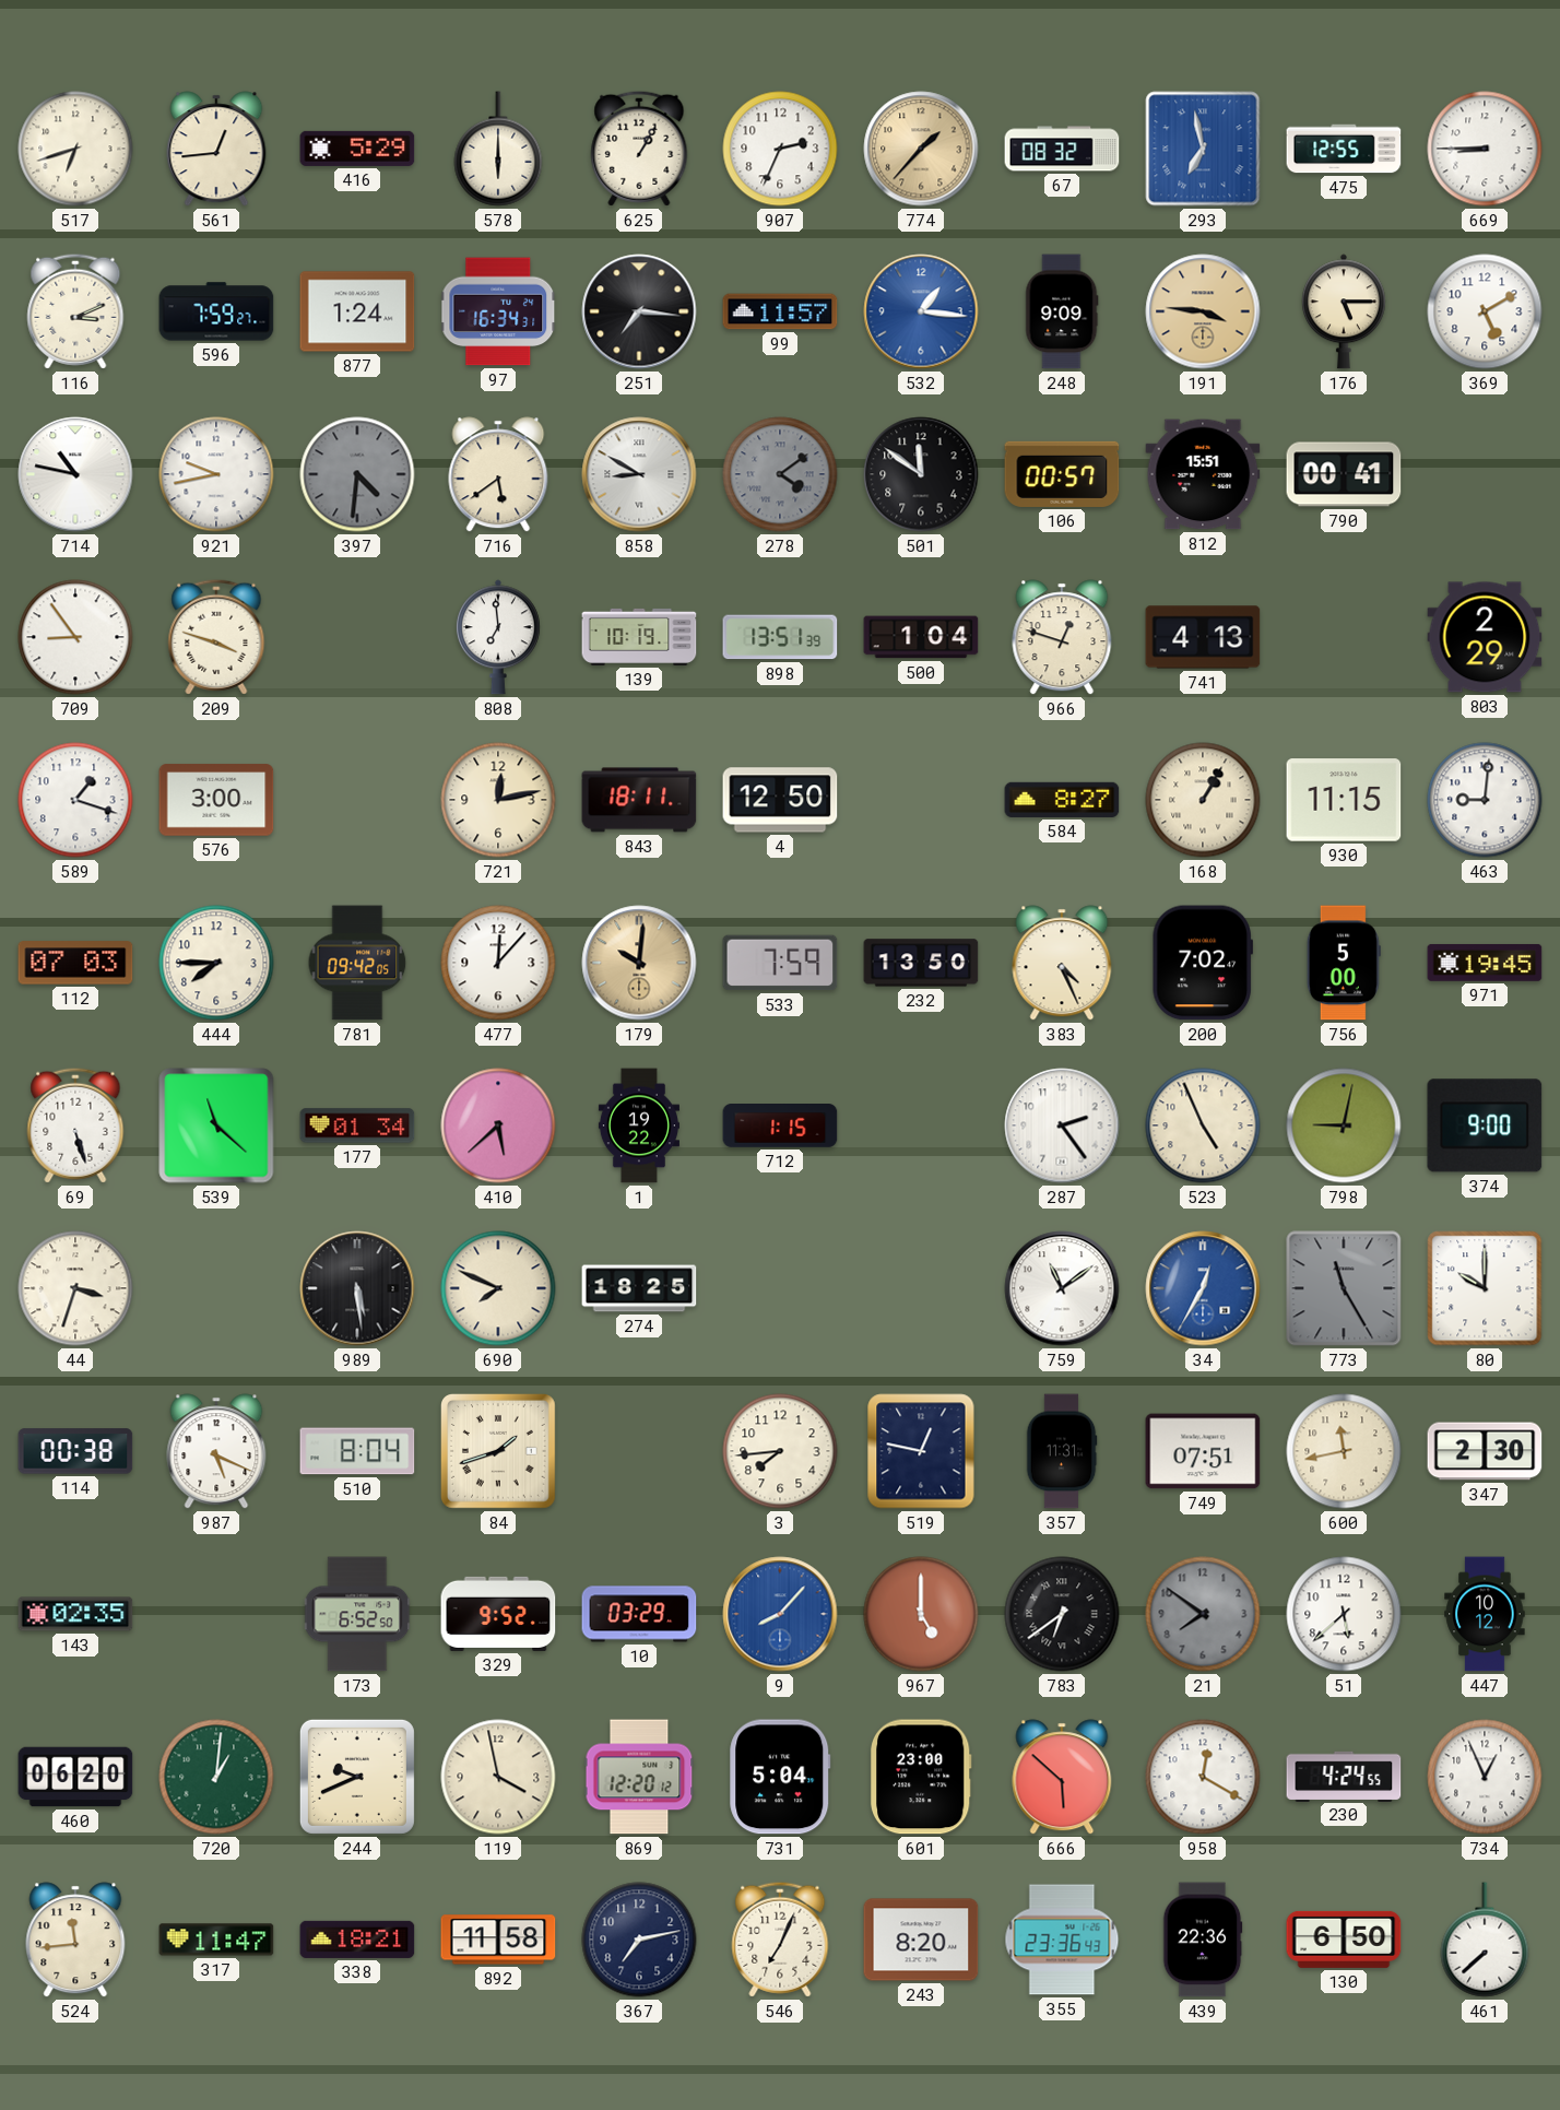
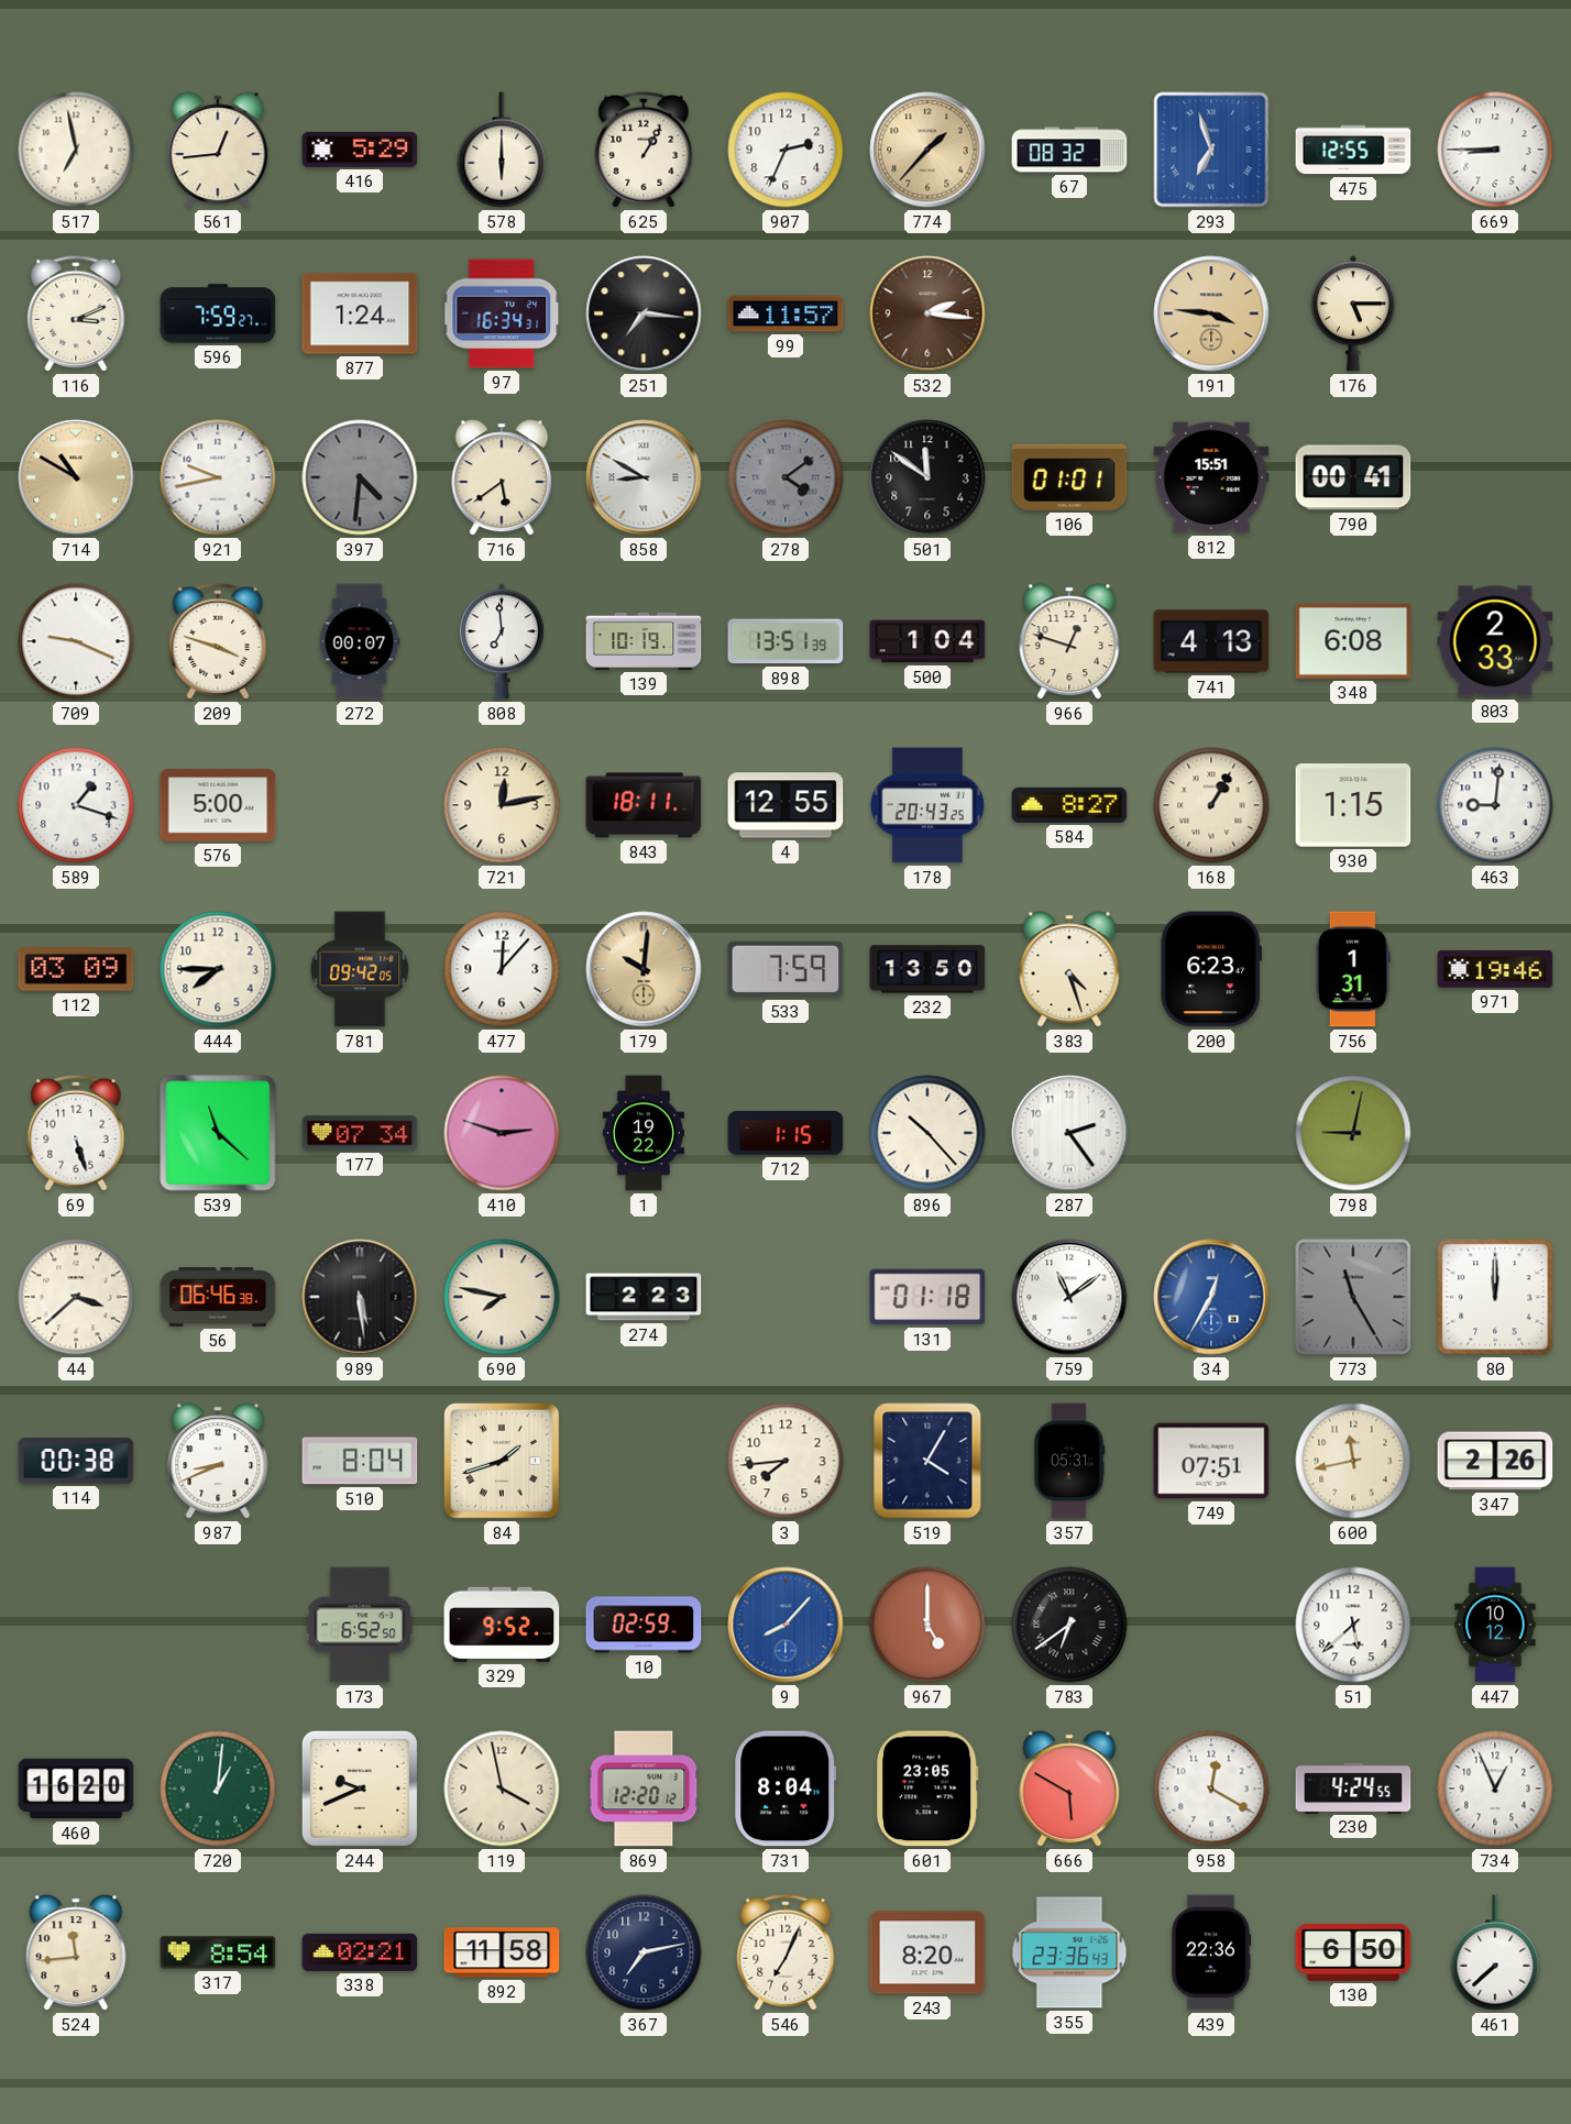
517: 6:42 -> 6:58 (76, 150)
293: 6:58 -> 6:57 (1211, 150)
532: 1:16 -> 2:16 (927, 313)
532 dial: blue -> brown (927, 313)
248: 9:09 -> none (1062, 311)
369: 5:10 -> none (1485, 311)
714: 10:47 -> 10:50 (76, 477)
714 dial: white -> champagne (76, 477)
106: 00:57 -> 01:01 (1069, 477)
709: 8:54 -> 9:19 (76, 641)
272: none -> 00:07 (360, 641)
348: none -> 6:08 (1353, 641)
803: 2:29 -> 2:33 (1495, 641)
576: 3:00 -> 5:00 (218, 805)
4: 12:50 -> 12:55 (786, 805)
178: none -> 20:43 (927, 805)
930: 11:15 -> 1:15 (1353, 805)
112: 07:03 -> 03:09 (76, 969)
383: 4:26 -> 4:27 (1069, 969)
200: 7:02 -> 6:23 (1211, 969)
756: 5:00 -> 1:31 (1353, 969)
971: 19:45 -> 19:46 (1495, 969)
177: 01:34 -> 07:34 (360, 1133)
410: 5:38 -> 2:48 (502, 1133)
896: none -> 10:23 (927, 1133)
523: 4:56 -> none (1203, 1125)
374: 9:00 -> none (1485, 1125)
44: 3:33 -> 3:38 (76, 1297)
56: none -> 06:46 (218, 1297)
690: 7:49 -> 7:47 (502, 1297)
274: 18:25 -> 2:23 (644, 1297)
131: none -> 01:18 (927, 1297)
80: 10:00 -> 12:00 (1495, 1297)
987: 5:19 -> 8:41 (218, 1461)
519: 12:47 -> 4:05 (927, 1461)
357: 11:31 -> 05:31 (1069, 1461)
347: 2:30 -> 2:26 (1495, 1461)
143: 02:35 -> none (75, 1614)
10: 03:29 -> 02:59 (644, 1625)
21: 7:51 -> none (1203, 1614)
460: 06:20 -> 16:20 (76, 1789)
731: 5:04 -> 8:04 (786, 1789)
601: 23:00 -> 23:05 (927, 1789)
666: 5:52 -> 5:50 (1069, 1789)
317: 11:47 -> 8:54 (218, 1952)
338: 18:21 -> 02:21 (360, 1952)
